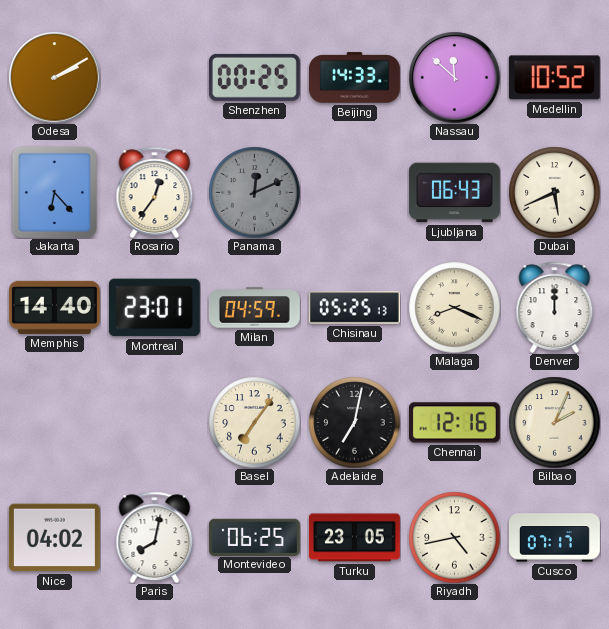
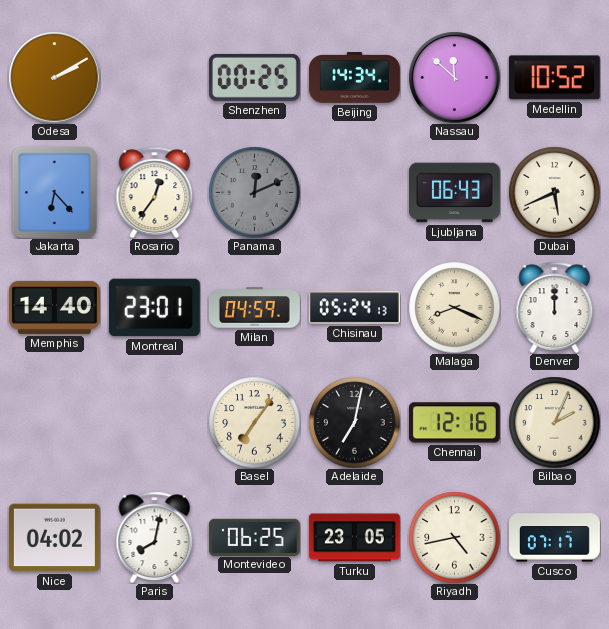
Beijing: 14:33 -> 14:34 (354, 78)
Chisinau: 05:25 -> 05:24 (354, 308)
